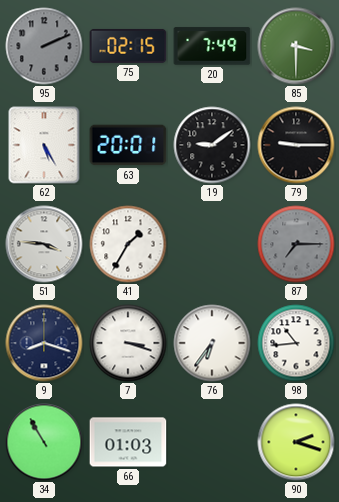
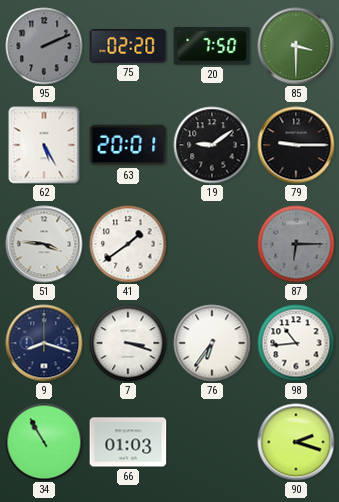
75: 02:15 -> 02:20 (128, 46)
20: 7:49 -> 7:50 (212, 46)
41: 1:35 -> 1:39 (128, 244)
87: 7:15 -> 6:15 (296, 244)
